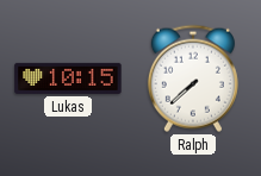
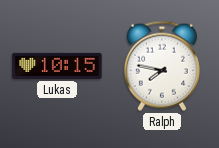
Ralph: 7:38 -> 7:47 (162, 66)
